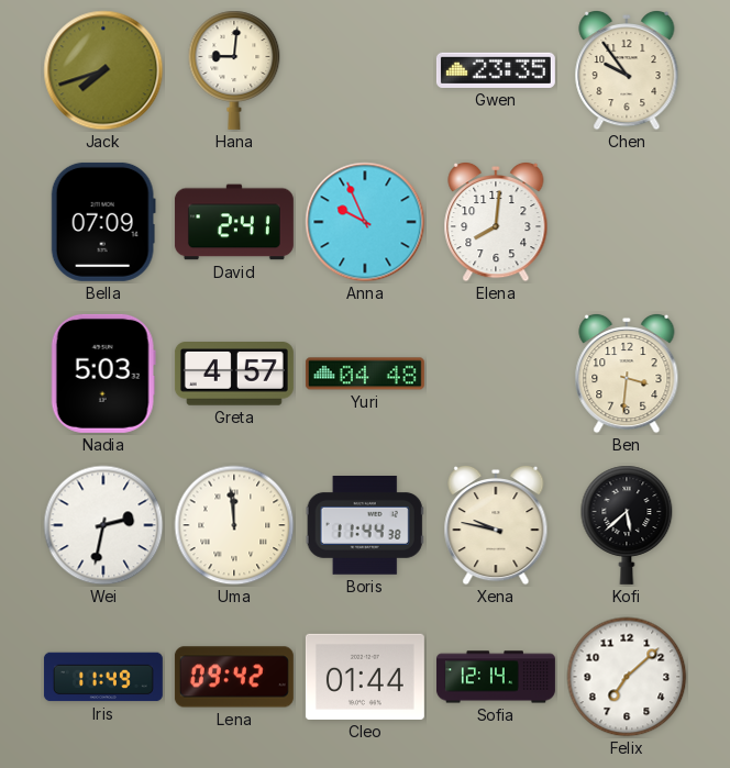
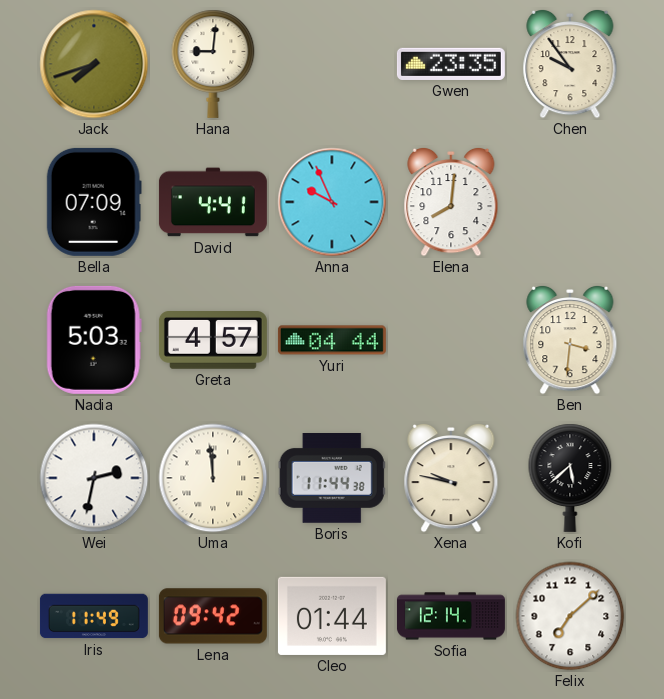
David: 2:41 -> 4:41 (213, 202)
Yuri: 04:48 -> 04:44 (332, 340)
